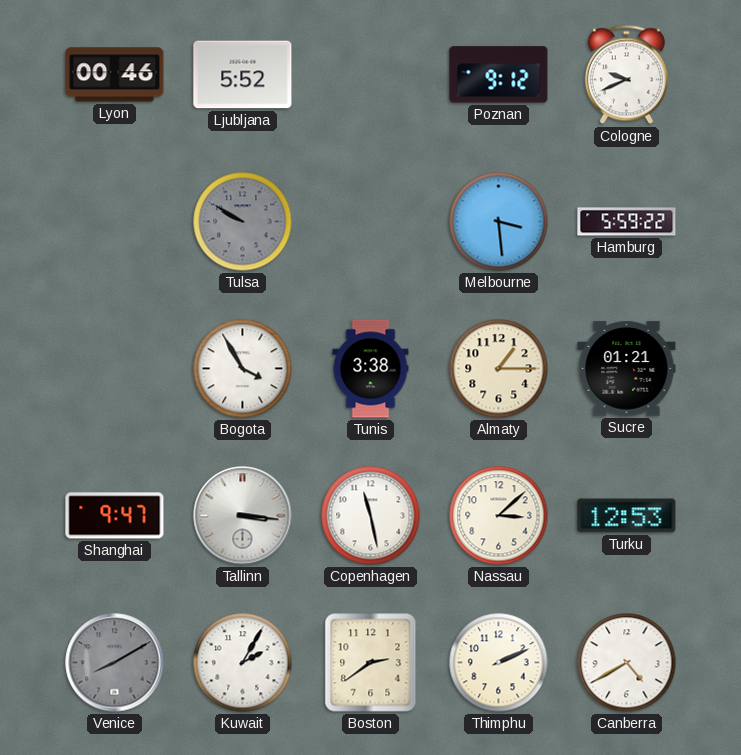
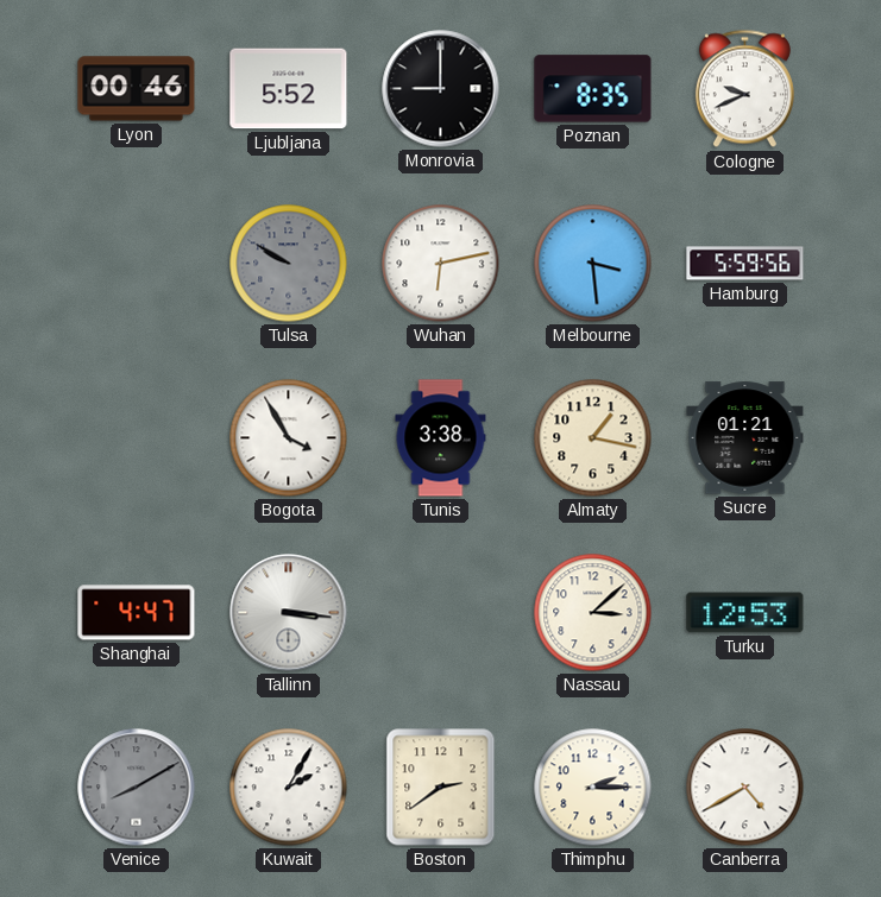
Monrovia: none -> 9:00 (441, 89)
Poznan: 9:12 -> 8:35 (593, 89)
Wuhan: none -> 6:13 (441, 264)
Hamburg: 5:59:22 -> 5:59:56 (745, 264)
Almaty: 1:15 -> 1:17 (593, 438)
Shanghai: 9:47 -> 4:47 (137, 613)
Copenhagen: 11:28 -> none (371, 516)
Thimphu: 2:11 -> 2:15 (593, 788)
